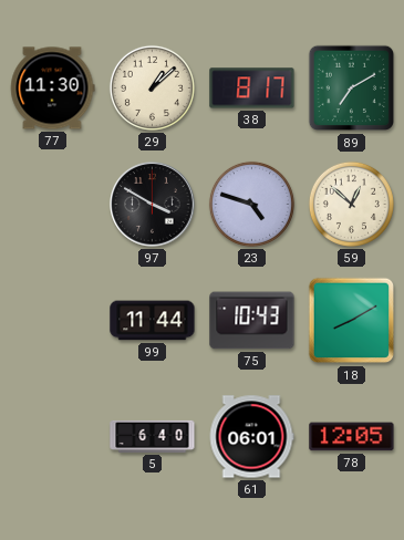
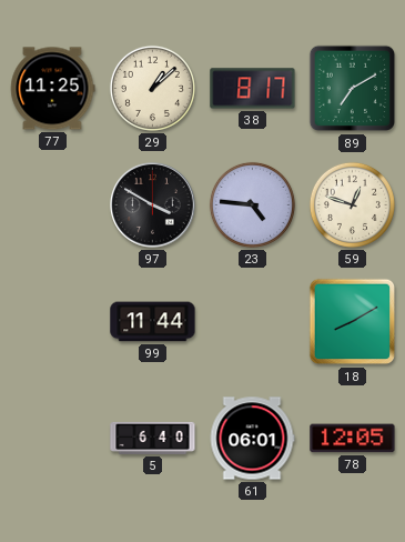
77: 11:30 -> 11:25 (53, 89)
23: 4:48 -> 4:46 (252, 204)
59: 12:52 -> 12:48 (352, 204)
75: 10:43 -> none (252, 321)
